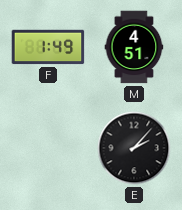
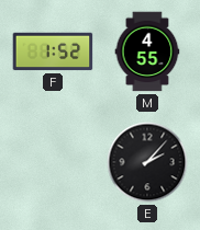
F: 1:49 -> 1:52 (53, 51)
M: 4:51 -> 4:55 (147, 51)
